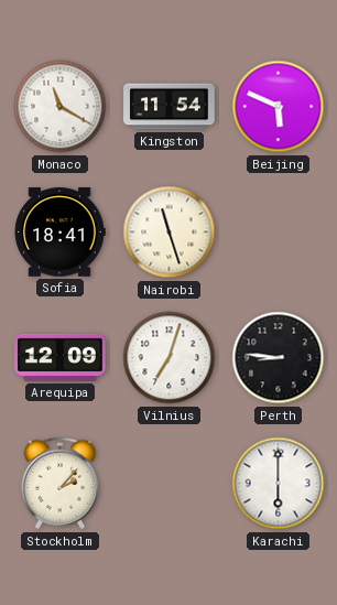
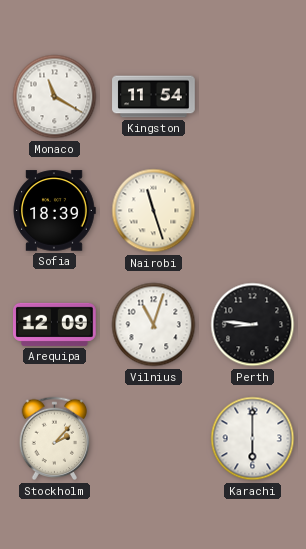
Beijing: 5:49 -> none (279, 107)
Sofia: 18:41 -> 18:39 (54, 211)
Vilnius: 7:03 -> 11:03 (154, 325)
